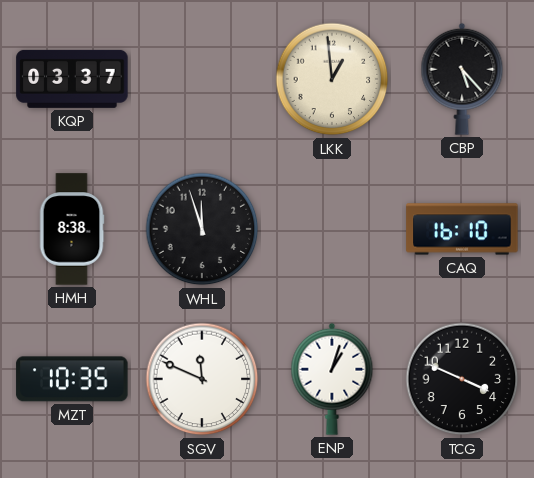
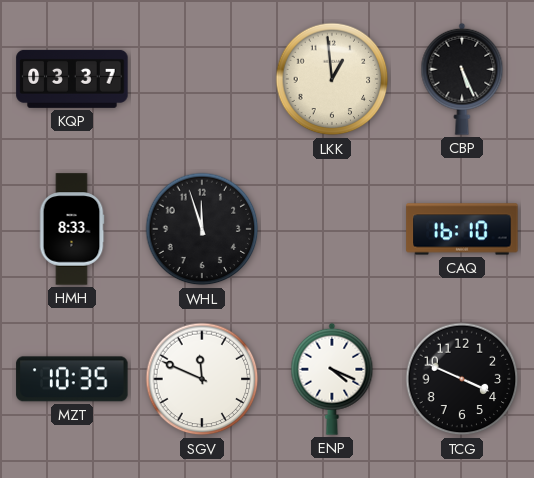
CBP: 5:23 -> 5:26 (462, 79)
HMH: 8:38 -> 8:33 (72, 229)
ENP: 1:03 -> 4:19 (332, 379)
